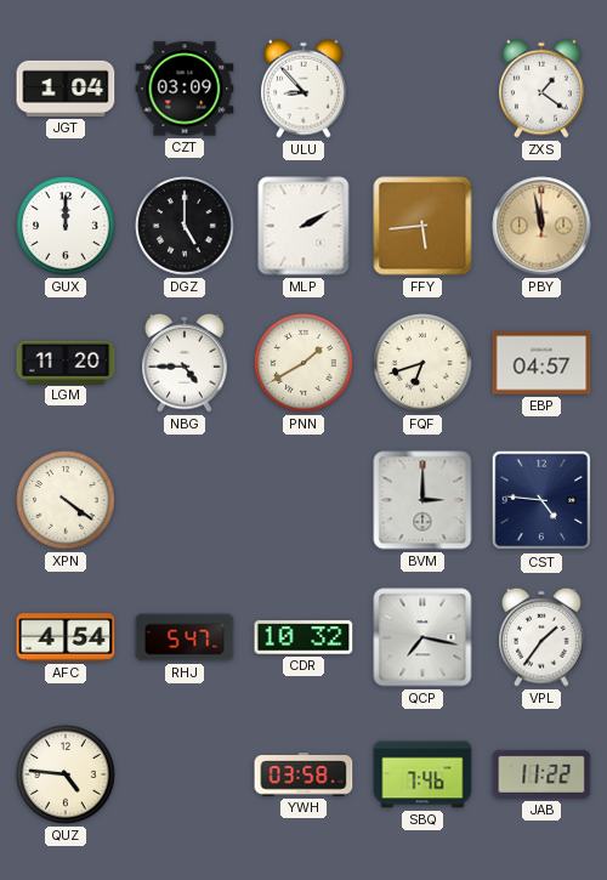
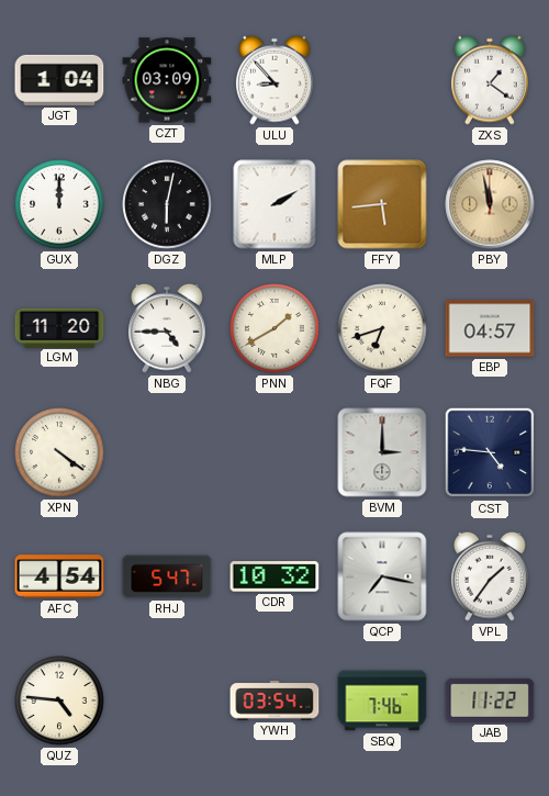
DGZ: 5:00 -> 6:02 (167, 204)
YWH: 03:58 -> 03:54 (274, 700)
